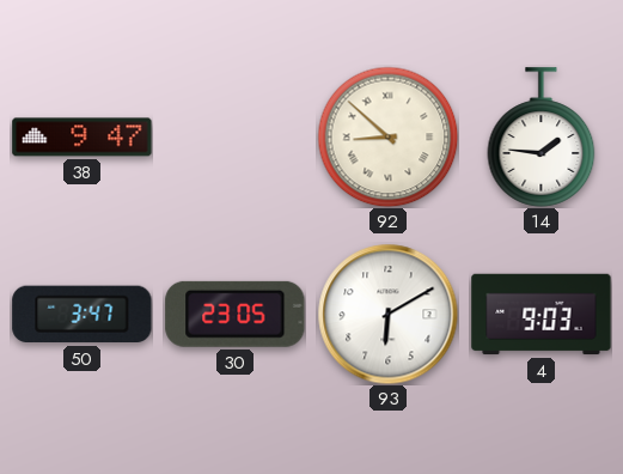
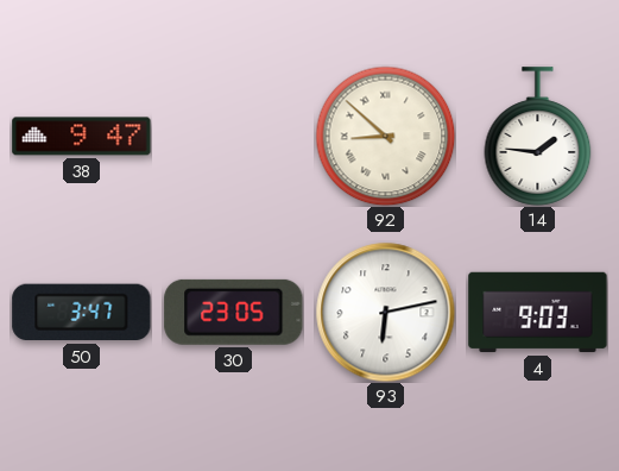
93: 6:10 -> 6:13 (385, 312)
